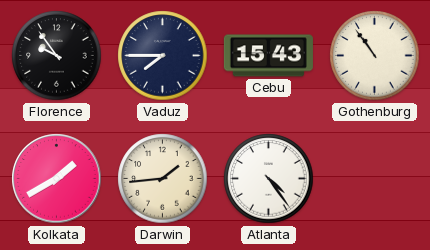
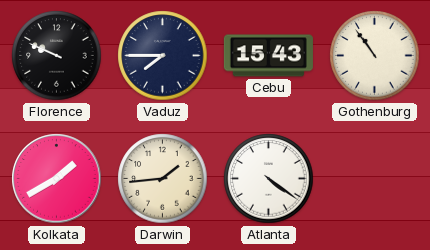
Florence: 9:54 -> 9:49 (57, 56)
Atlanta: 4:24 -> 4:21 (269, 179)
